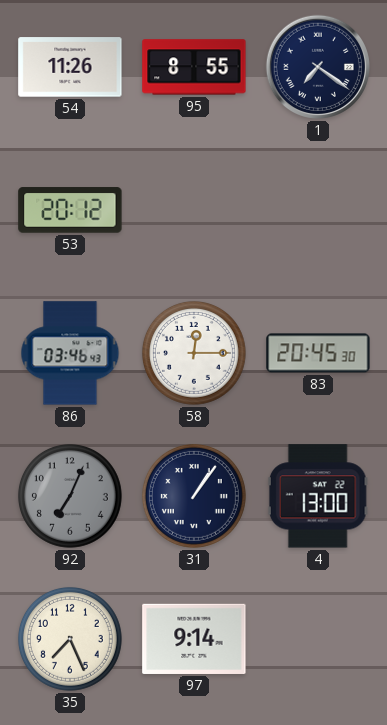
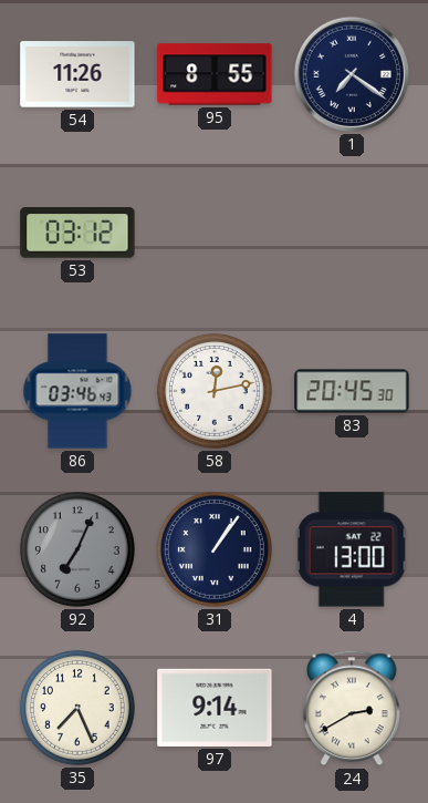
53: 20:12 -> 03:12 (77, 233)
58: 12:15 -> 12:13 (215, 391)
24: none -> 2:40 (352, 708)
